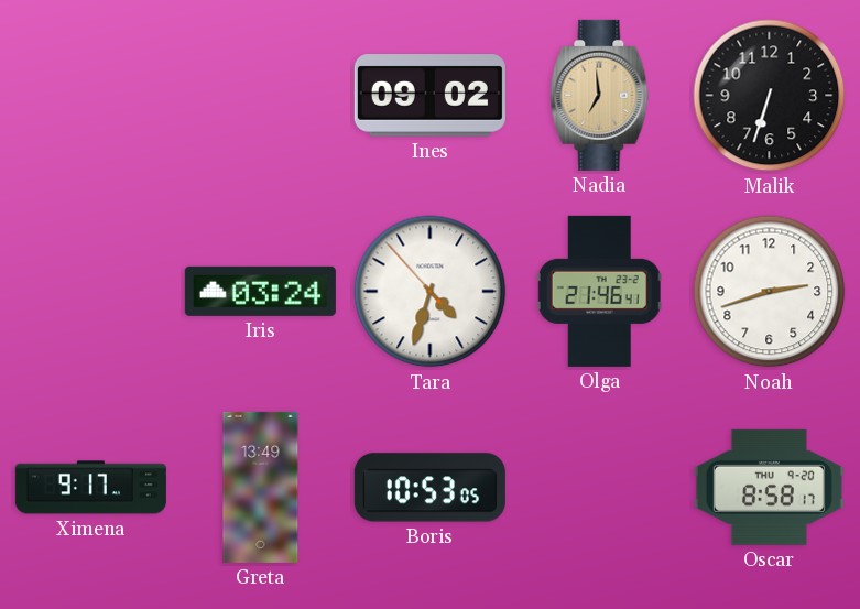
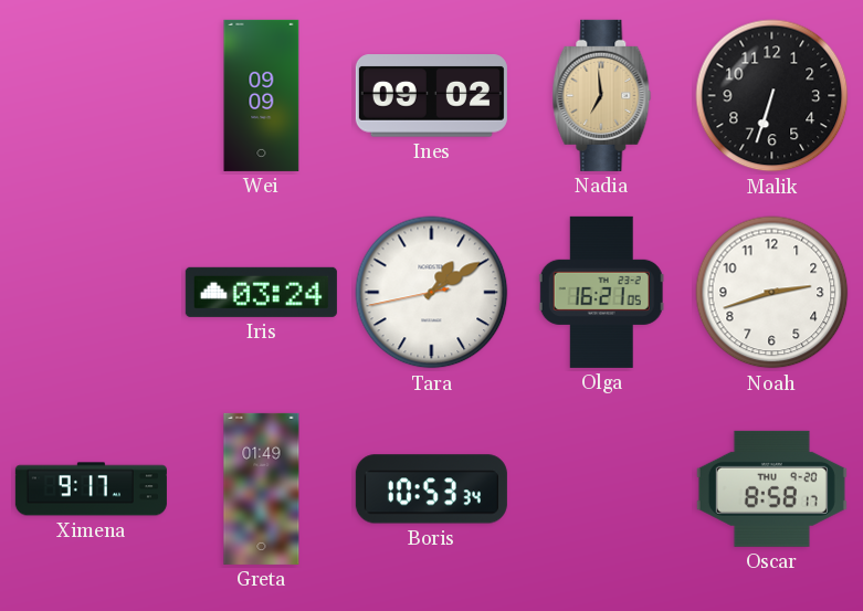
Wei: none -> 09:09 (262, 95)
Tara: 4:32 -> 1:09 (432, 293)
Olga: 21:46 -> 16:21 (601, 292)
Greta: 13:49 -> 01:49 (262, 488)
Boris: 10:53:05 -> 10:53:34 (431, 489)
